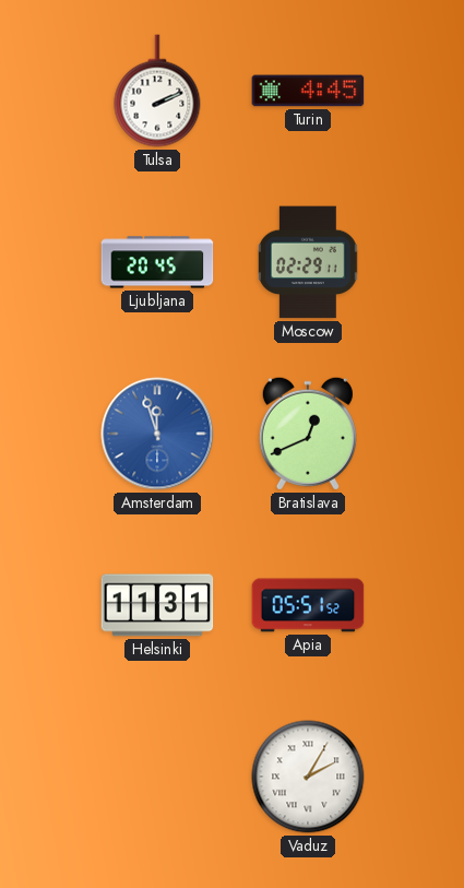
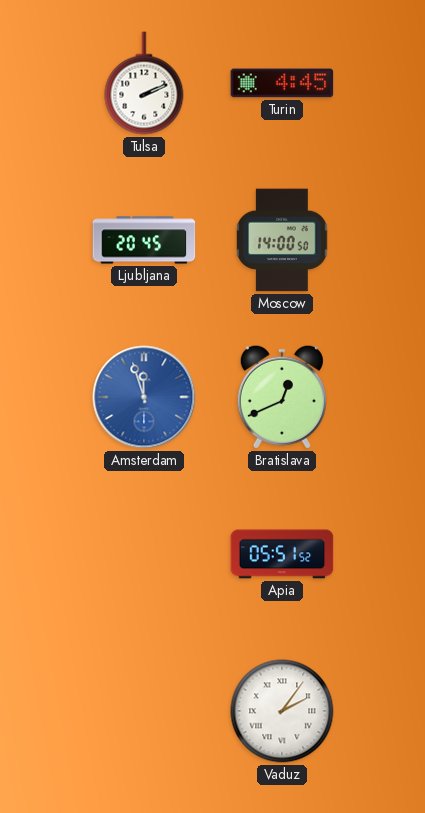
Moscow: 02:29 -> 14:00 (282, 240)
Helsinki: 11:31 -> none (157, 605)
Vaduz: 2:05 -> 2:06 (282, 711)
